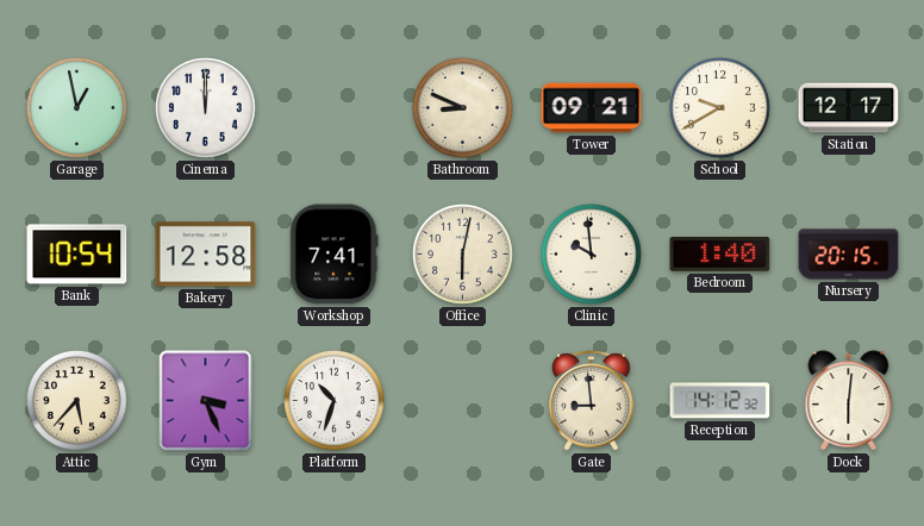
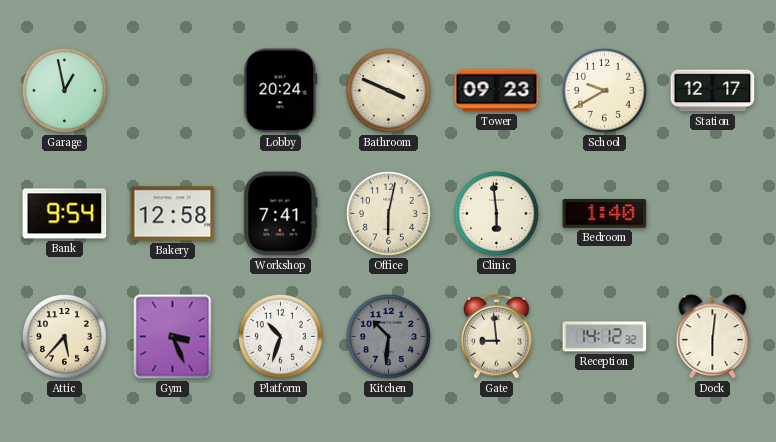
Cinema: 12:00 -> none (206, 108)
Lobby: none -> 20:24 (281, 91)
Bathroom: 8:49 -> 3:49 (389, 91)
Tower: 09:21 -> 09:23 (497, 91)
Bank: 10:54 -> 9:54 (65, 214)
Clinic: 9:59 -> 5:59 (497, 214)
Nursery: 20:15 -> none (849, 255)
Kitchen: none -> 10:31 (389, 337)
